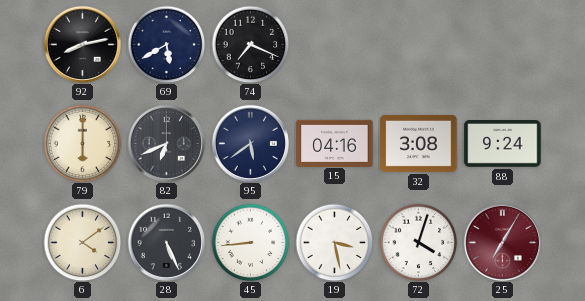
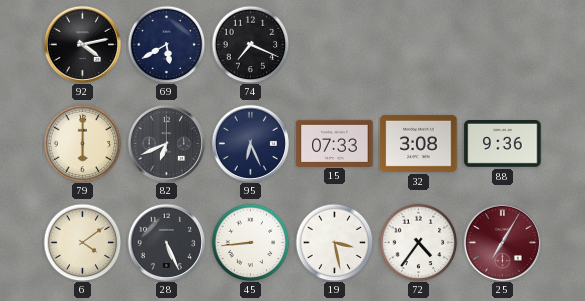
92: 8:13 -> 4:13 (82, 44)
95: 5:39 -> 6:26 (250, 143)
15: 04:16 -> 07:33 (335, 143)
88: 9:24 -> 9:36 (503, 144)
72: 4:03 -> 4:36 (418, 242)
